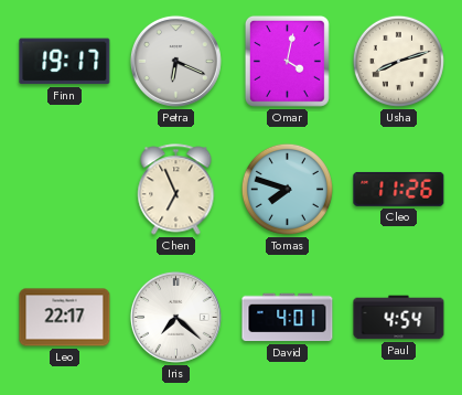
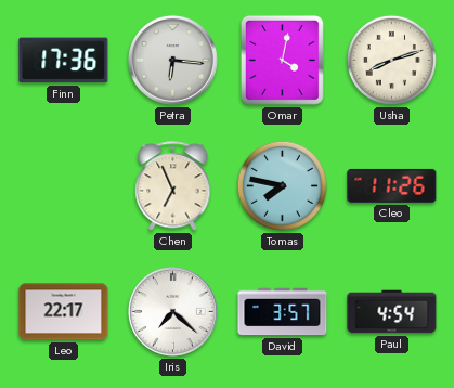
Finn: 19:17 -> 17:36 (64, 61)
Petra: 6:19 -> 6:16 (172, 60)
Tomas: 7:48 -> 7:47 (282, 185)
David: 4:01 -> 3:57 (283, 312)
